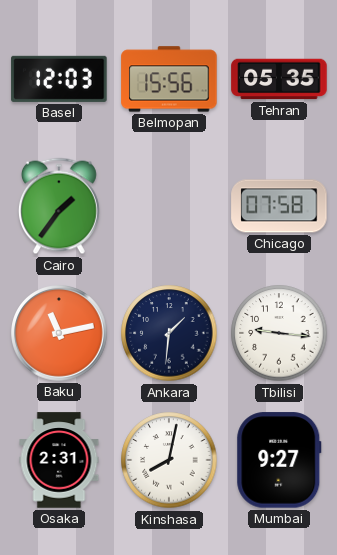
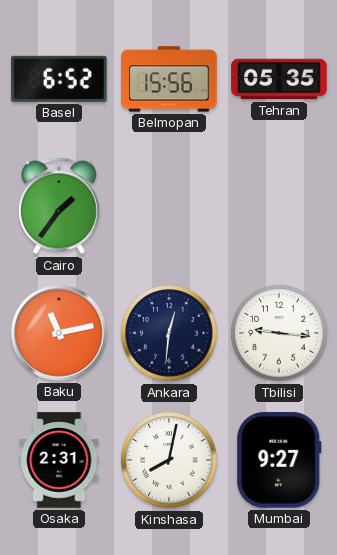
Basel: 12:03 -> 6:52 (59, 79)
Chicago: 07:58 -> none (279, 206)
Ankara: 1:31 -> 12:31 (169, 333)
